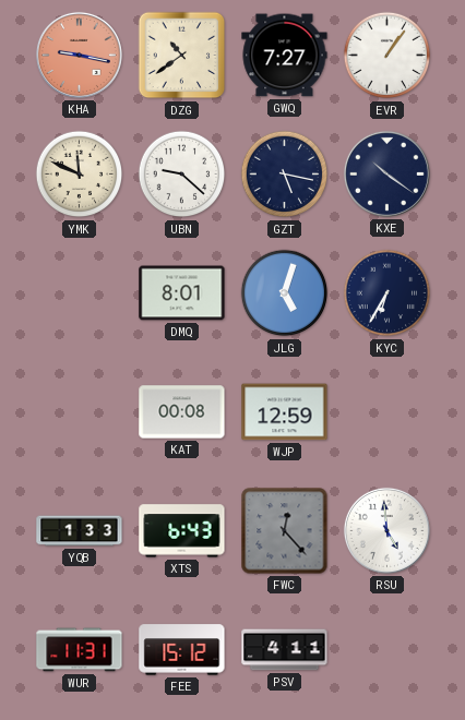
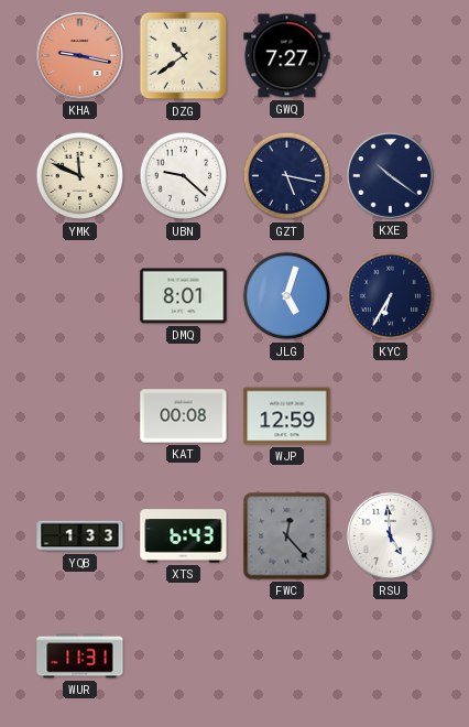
EVR: 1:06 -> none (388, 56)
FEE: 15:12 -> none (182, 650)
PSV: 4:11 -> none (285, 650)
